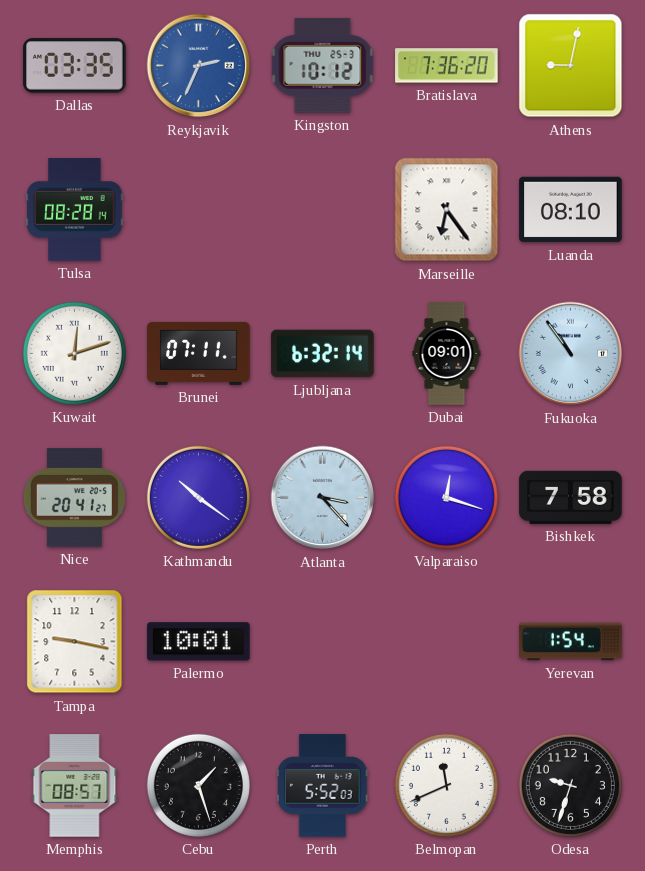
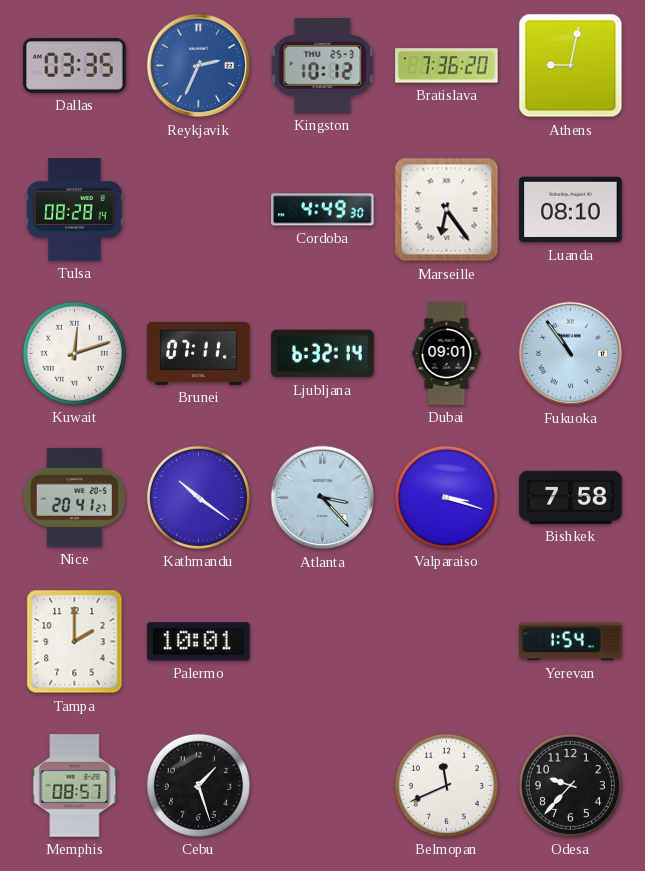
Cordoba: none -> 4:49 (323, 210)
Valparaiso: 12:18 -> 3:18 (446, 497)
Tampa: 9:17 -> 2:00 (75, 642)
Perth: 5:52 -> none (322, 786)
Odesa: 9:33 -> 9:37 (570, 785)
